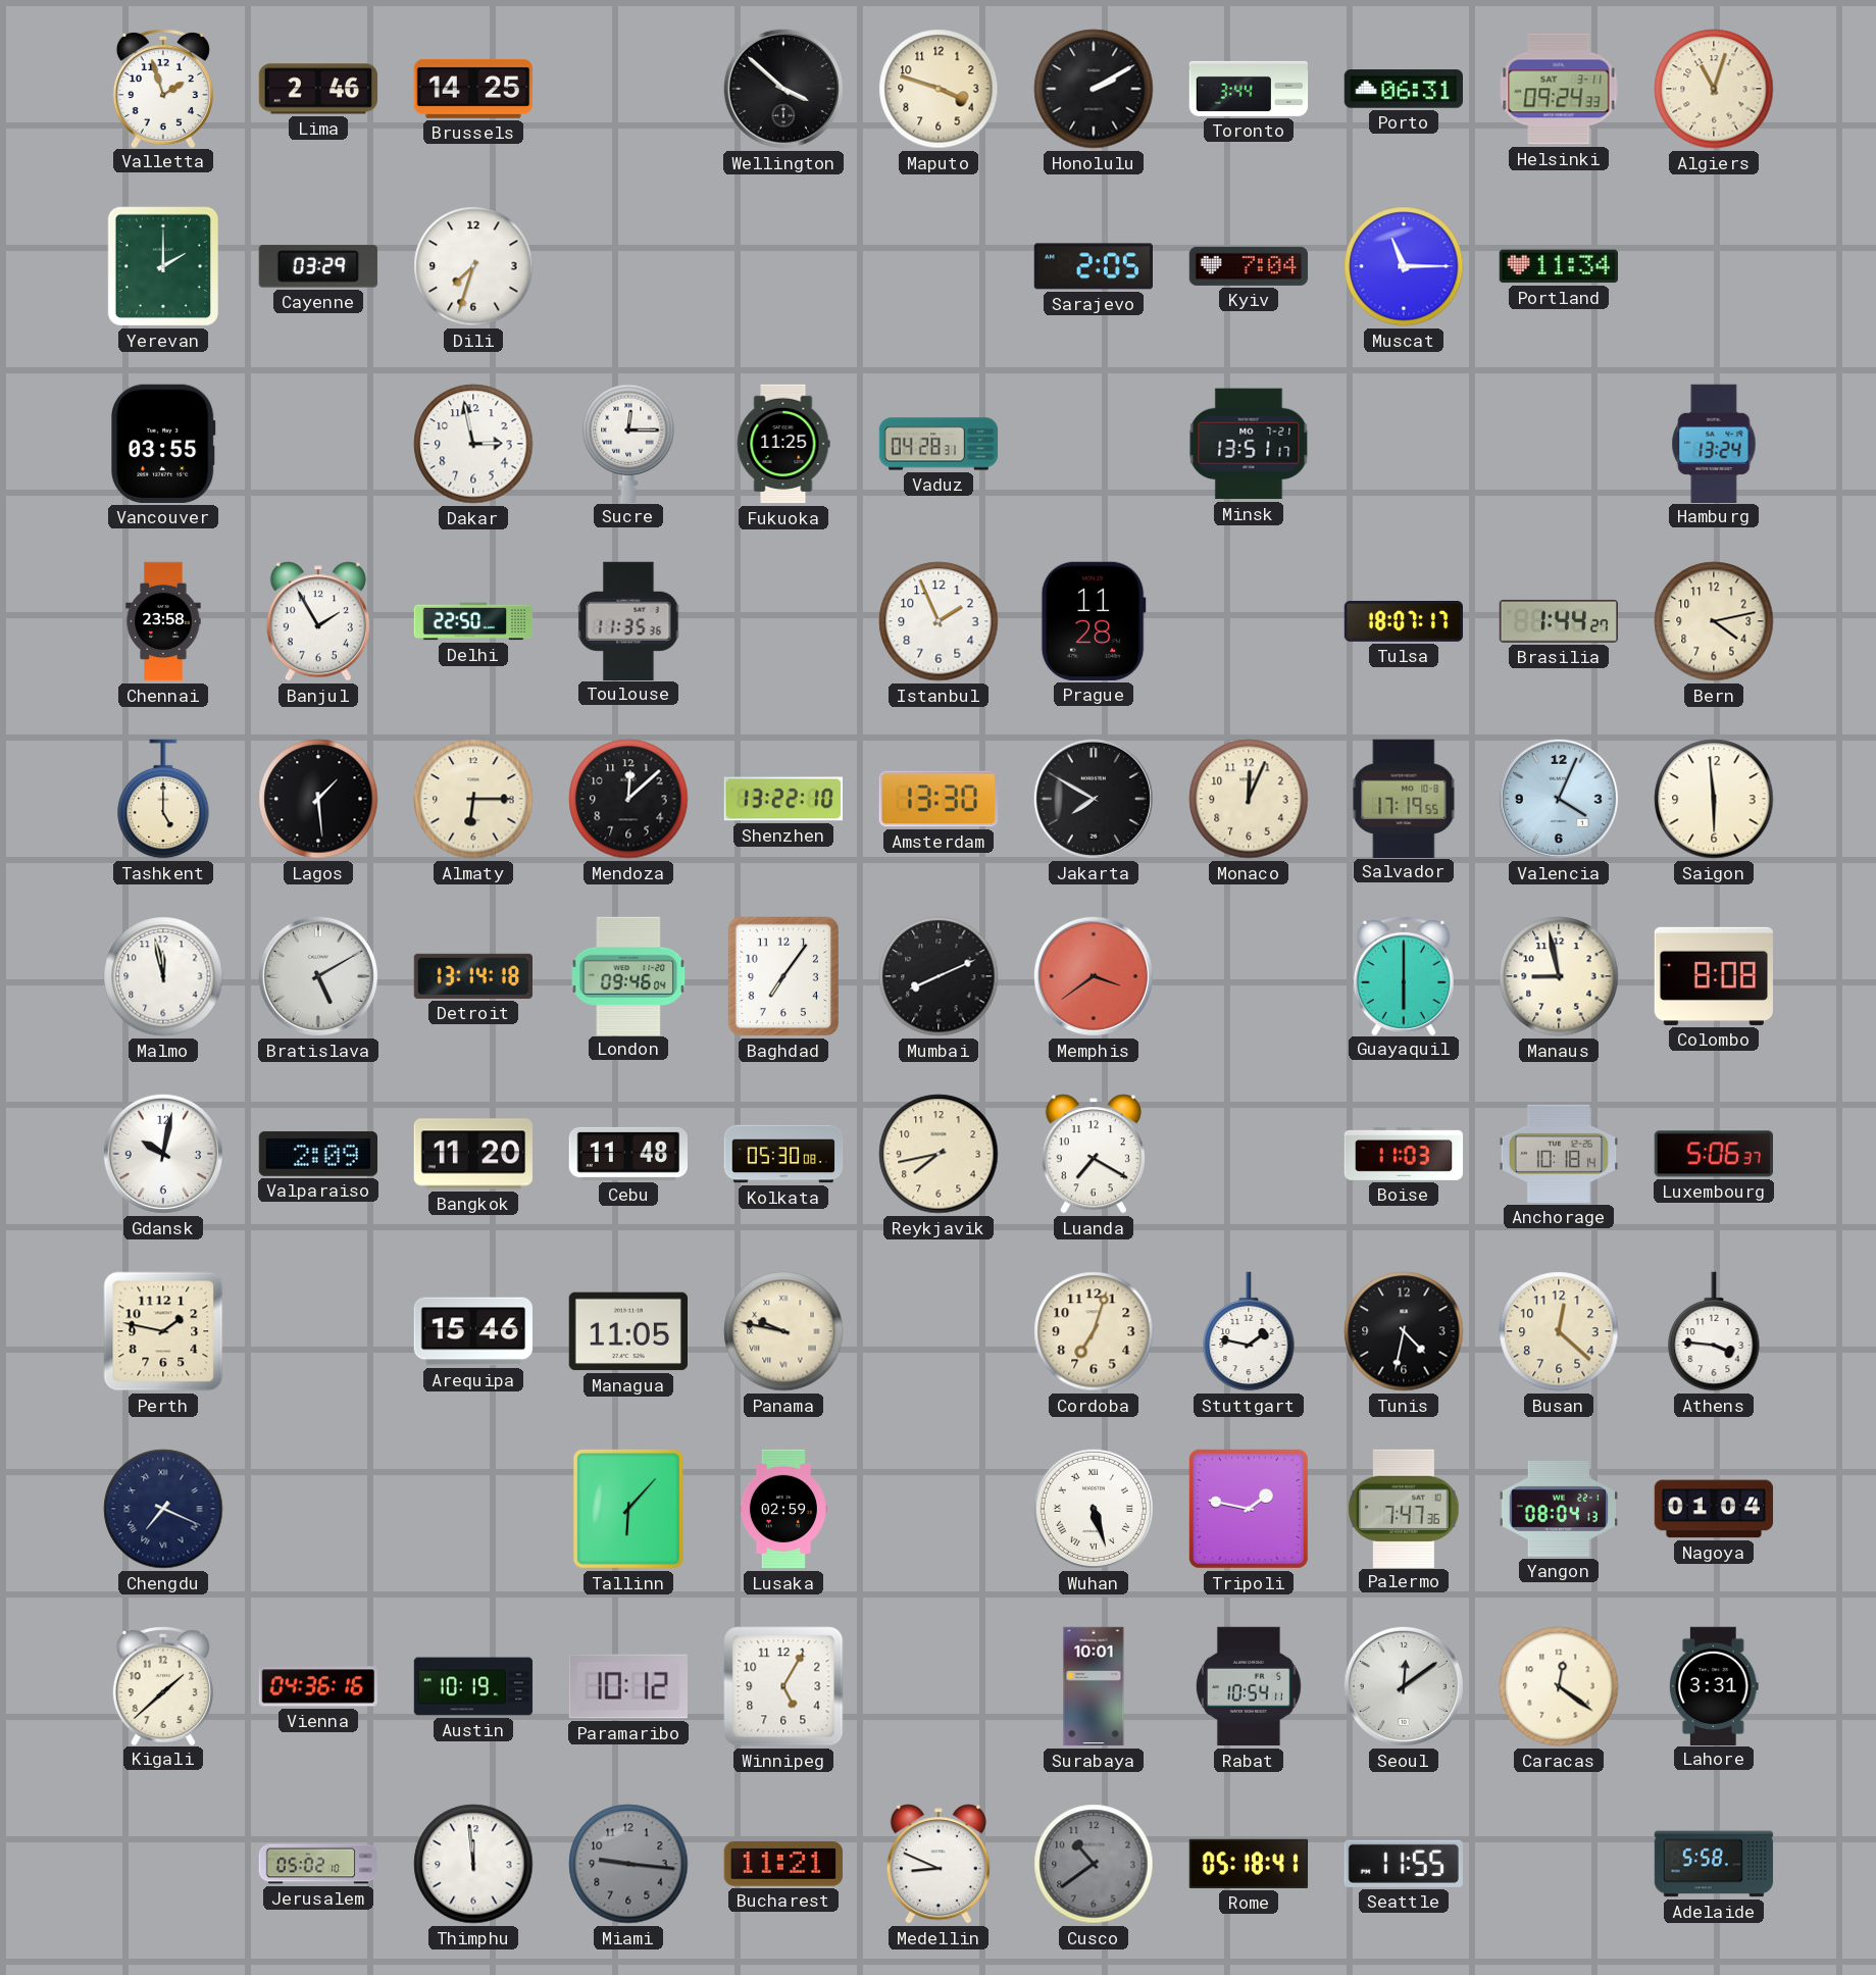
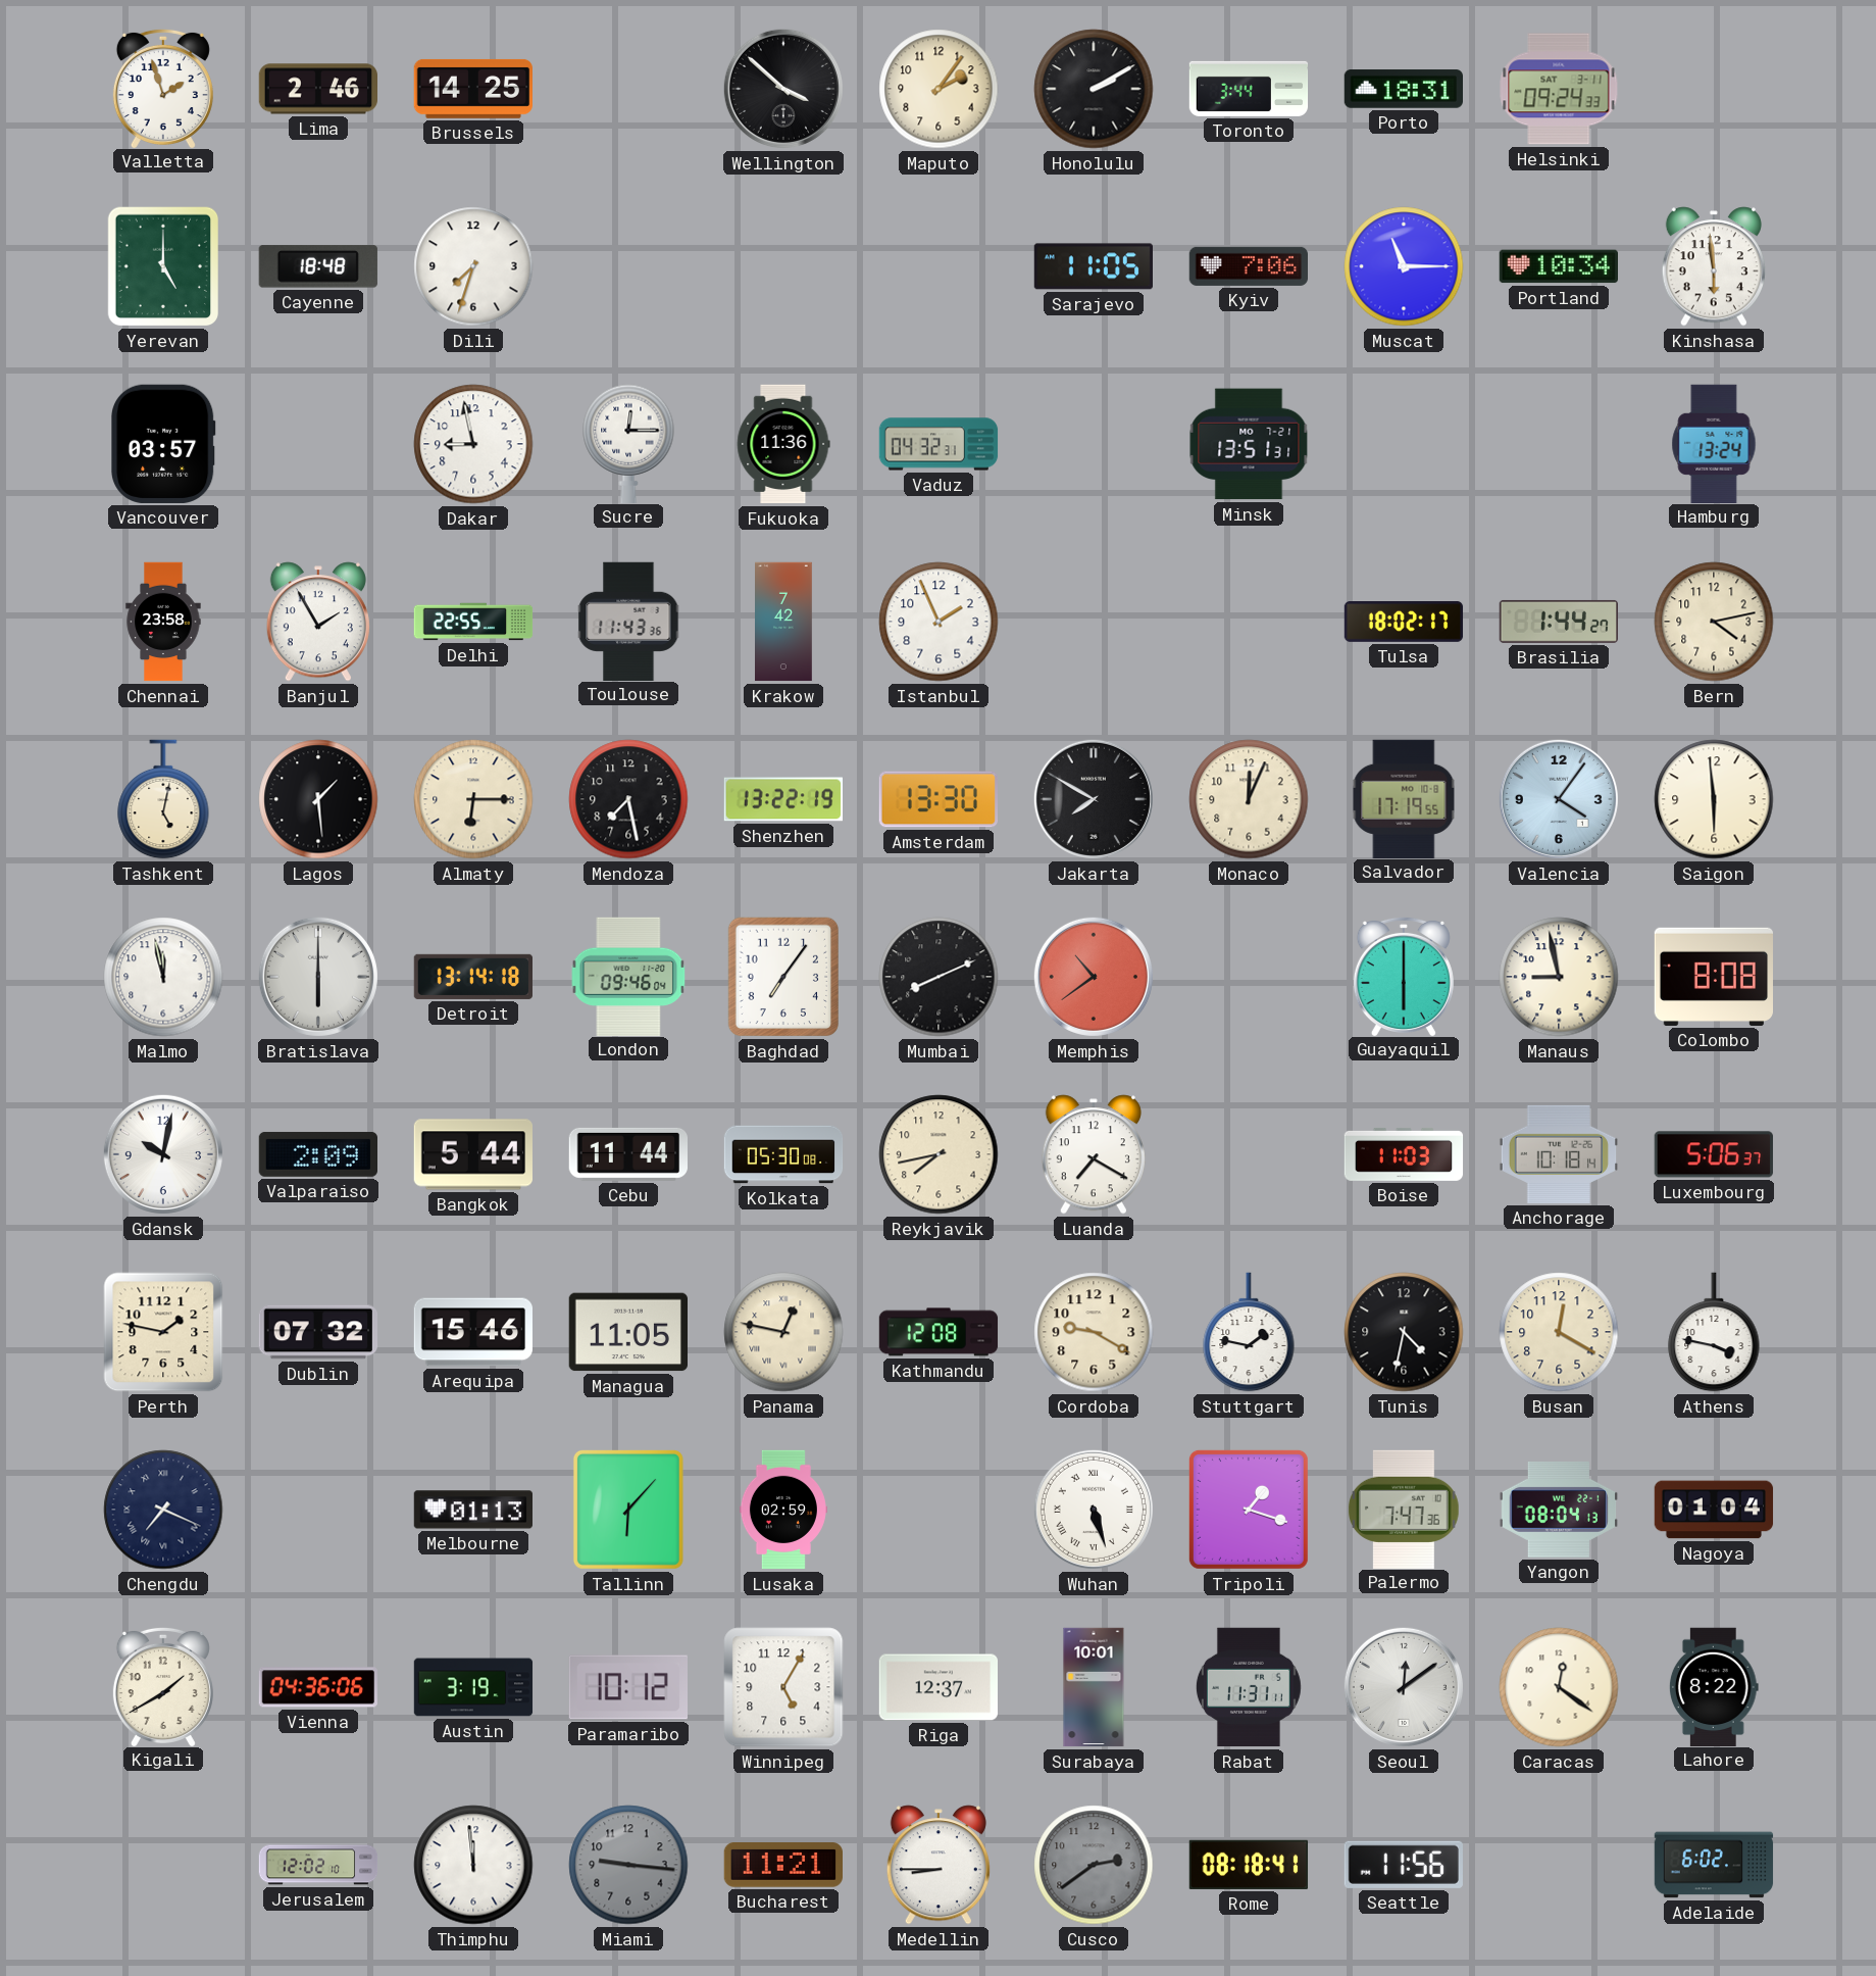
Maputo: 3:48 -> 2:06 (939, 89)
Porto: 06:31 -> 18:31 (1403, 89)
Algiers: 11:03 -> none (1714, 89)
Yerevan: 2:00 -> 5:00 (163, 266)
Cayenne: 03:29 -> 18:48 (318, 266)
Sarajevo: 2:05 -> 11:05 (1093, 266)
Kyiv: 7:04 -> 7:06 (1249, 266)
Portland: 11:34 -> 10:34 (1558, 266)
Kinshasa: none -> 5:59 (1714, 266)
Vancouver: 03:55 -> 03:57 (164, 444)
Dakar: 2:58 -> 8:58 (473, 444)
Fukuoka: 11:25 -> 11:36 (783, 444)
Vaduz: 04:28 -> 04:32 (939, 444)
Minsk: 13:51:17 -> 13:51:31 (1249, 444)
Delhi: 22:50 -> 22:55 (473, 622)
Toulouse: 11:35 -> 11:43 (628, 621)
Krakow: none -> 7:42 (784, 622)
Prague: 11:28 -> none (1094, 621)
Tulsa: 18:07 -> 18:02 (1404, 623)
Tashkent: 5:00 -> 5:02 (163, 799)
Mendoza: 12:08 -> 7:28 (628, 799)
Shenzhen: 13:22:10 -> 13:22:19 (782, 799)
Valencia: 4:04 -> 4:06 (1559, 799)
Bratislava: 5:10 -> 6:00 (318, 977)
Memphis: 3:39 -> 10:39 (1094, 977)
Bangkok: 11:20 -> 5:44 (472, 1154)
Cebu: 11:48 -> 11:44 (627, 1154)
Dublin: none -> 07:32 (317, 1332)
Panama: 9:47 -> 12:47 (783, 1332)
Kathmandu: none -> 12:08 (939, 1332)
Cordoba: 7:03 -> 9:20 (1094, 1332)
Busan: 12:22 -> 12:20 (1559, 1332)
Athens: 3:46 -> 3:47 (1714, 1332)
Melbourne: none -> 01:13 (472, 1510)
Tripoli: 1:47 -> 1:18 (1249, 1510)
Kigali: 1:38 -> 1:40 (163, 1686)
Vienna: 04:36:16 -> 04:36:06 (318, 1687)
Austin: 10:19 -> 3:19 (473, 1687)
Riga: none -> 12:37 (937, 1687)
Rabat: 10:54 -> 11:31 (1249, 1687)
Lahore: 3:31 -> 8:22 (1714, 1686)
Jerusalem: 05:02 -> 12:02 (318, 1865)
Medellin: 8:49 -> 8:45 (939, 1865)
Cusco: 10:39 -> 2:39 (1094, 1865)
Rome: 05:18 -> 08:18 (1249, 1865)
Seattle: 11:55 -> 11:56 (1404, 1865)
Adelaide: 5:58 -> 6:02 (1714, 1865)
